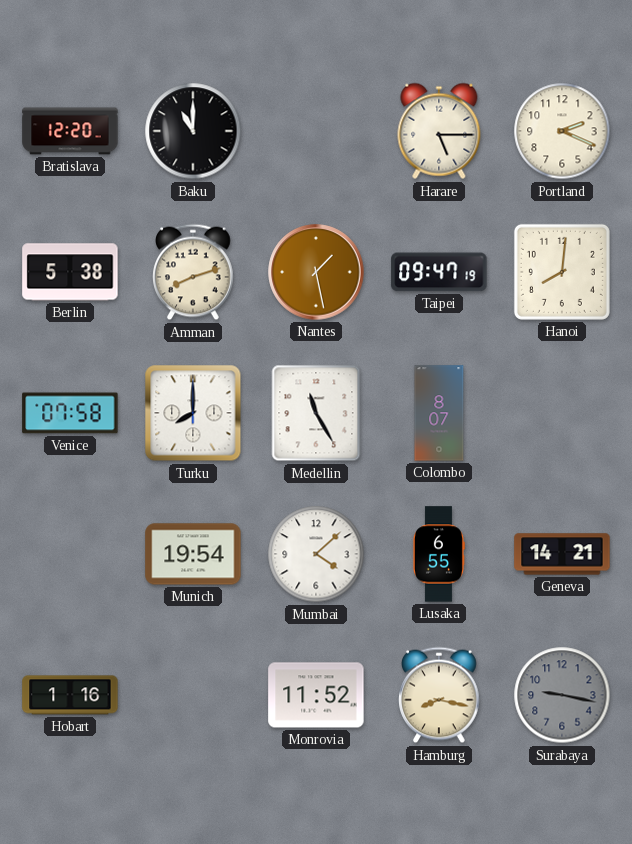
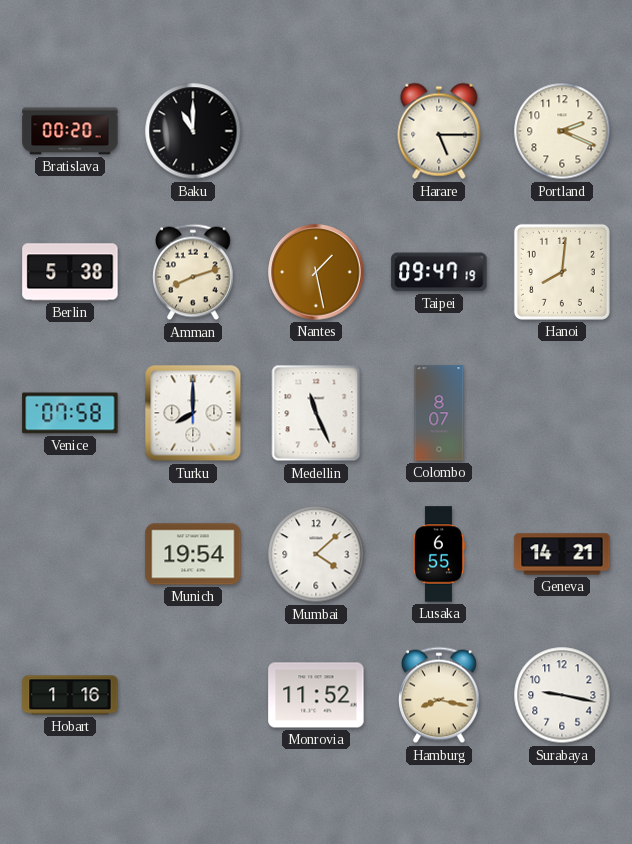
Bratislava: 12:20 -> 00:20 (70, 131)
Medellin: 11:25 -> 11:26 (316, 413)
Surabaya dial: grey -> white (562, 695)
